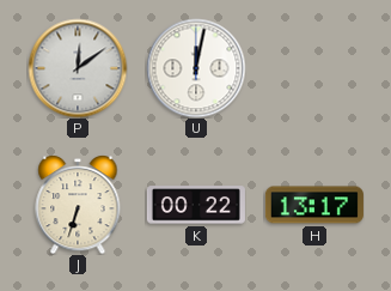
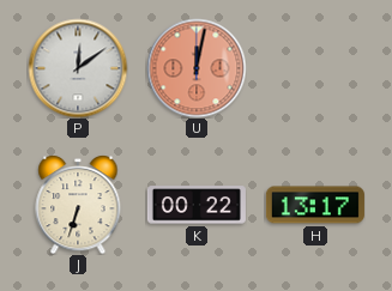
U dial: white -> salmon (197, 68)
